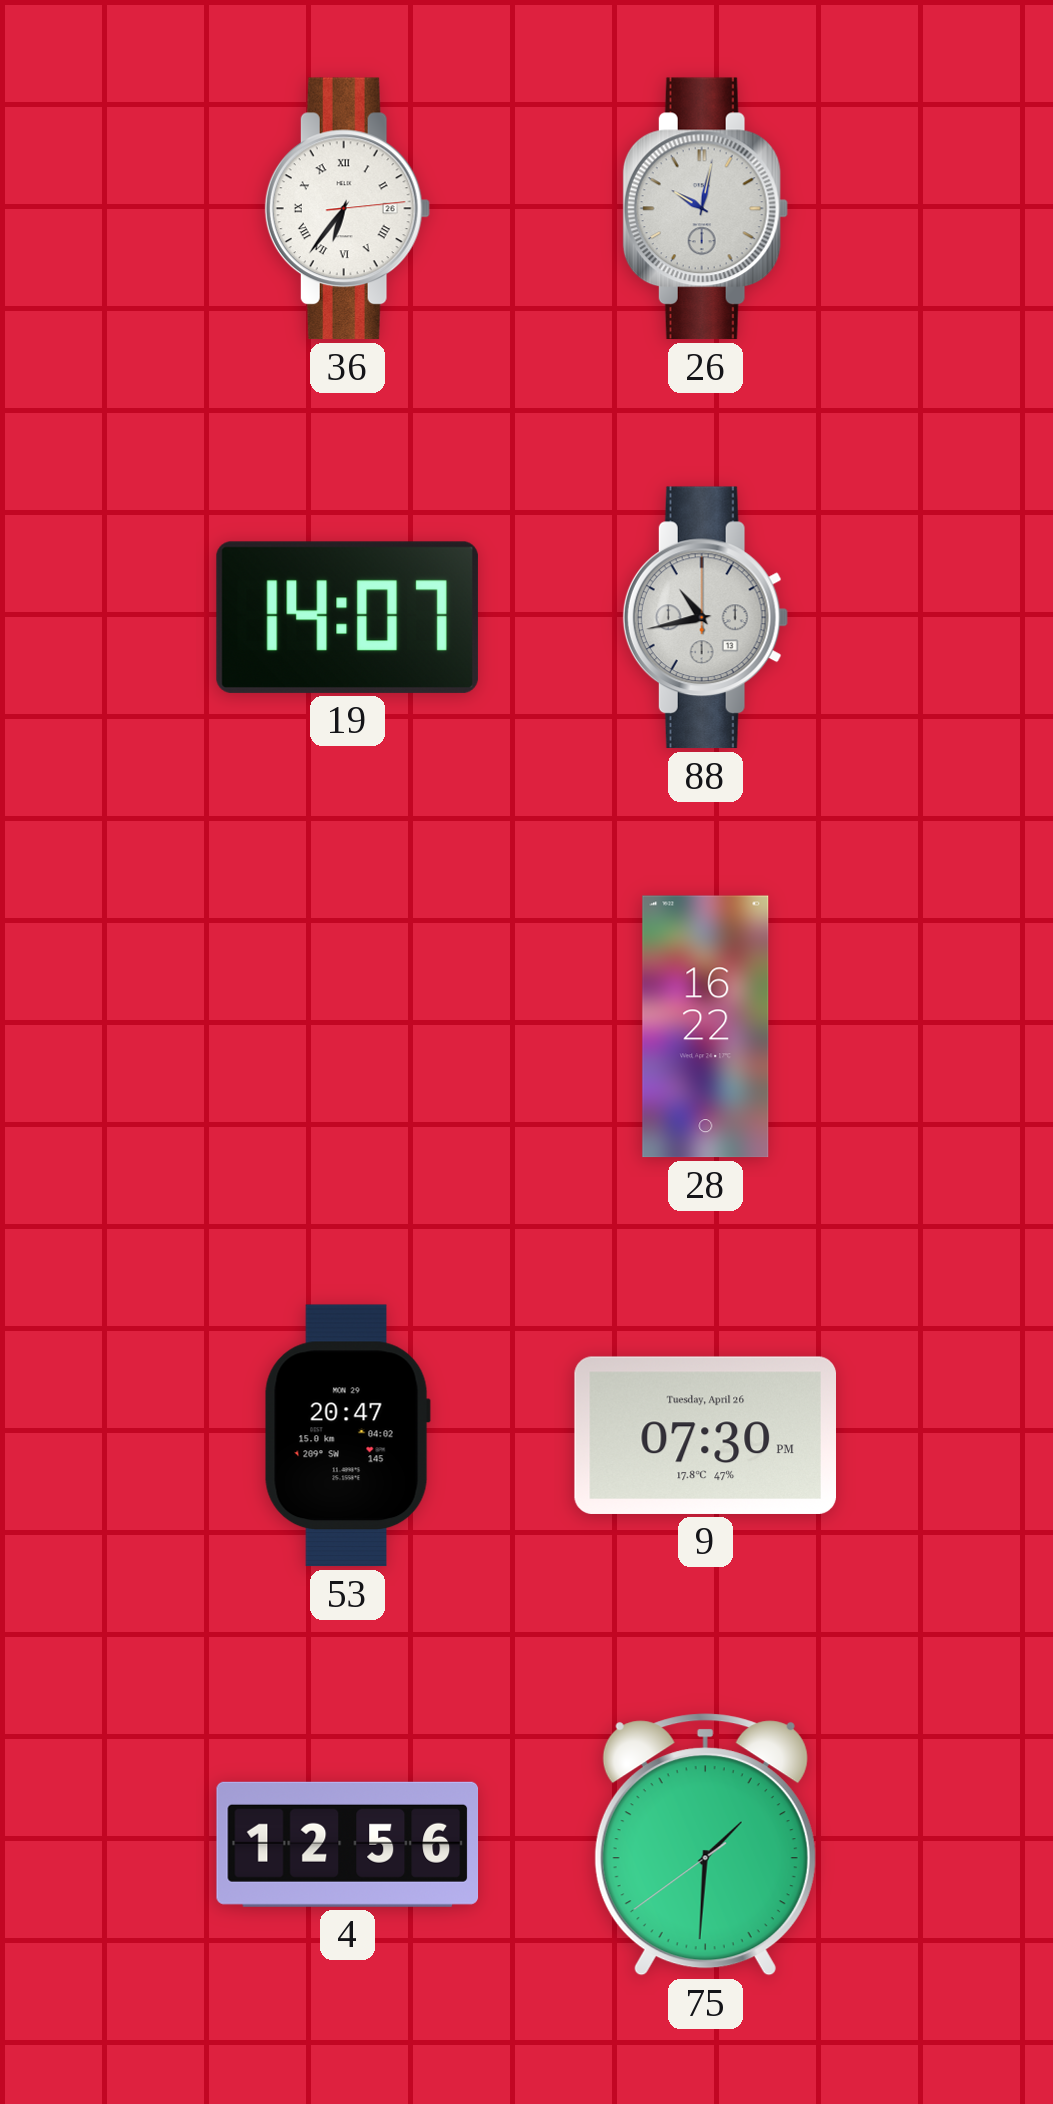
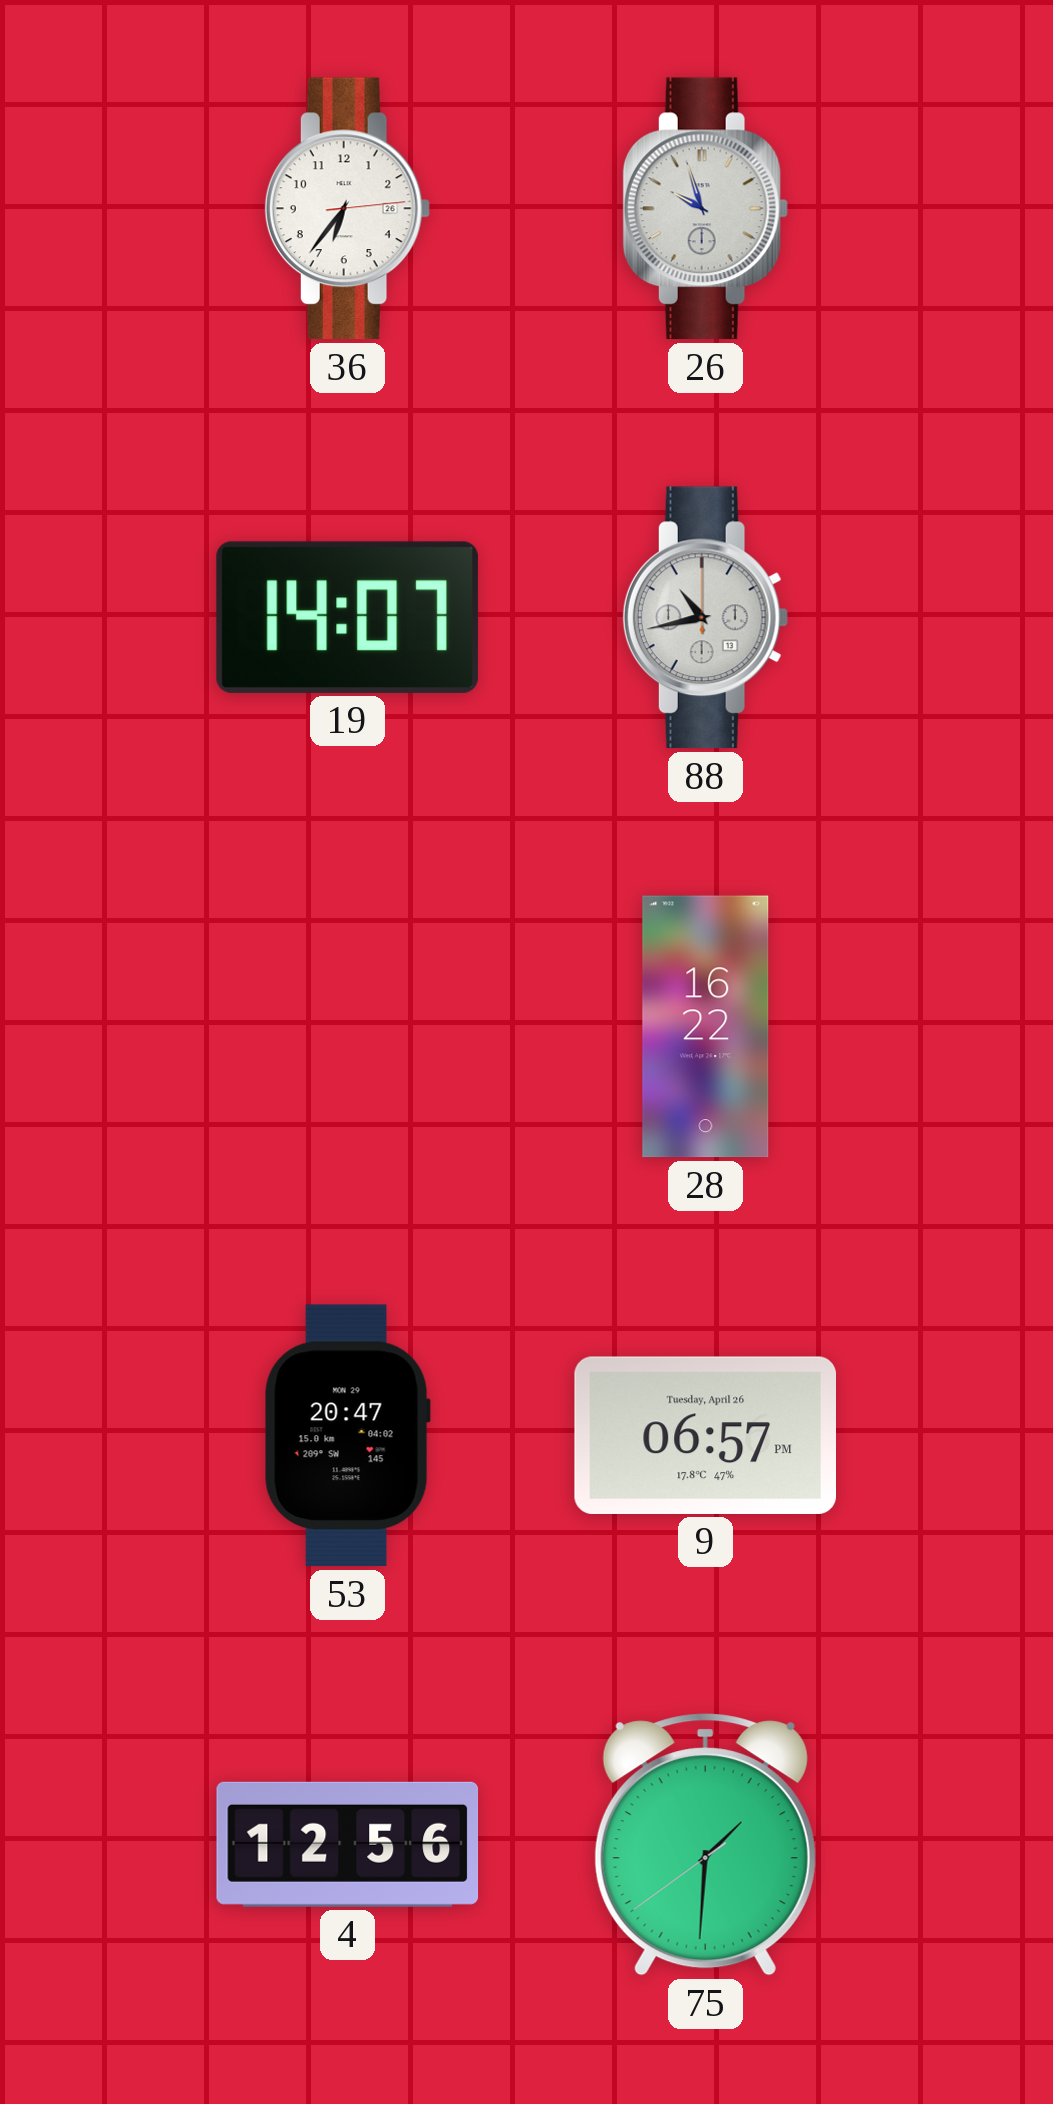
36 numerals: Roman -> Arabic (347, 209)
26: 10:02 -> 9:57 (705, 209)
9: 07:30 -> 06:57 (705, 1435)
